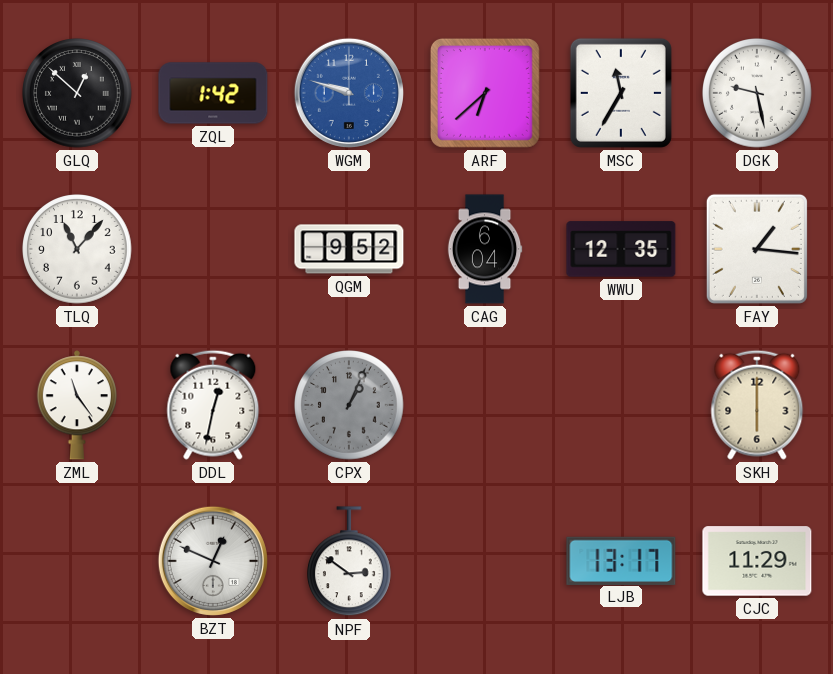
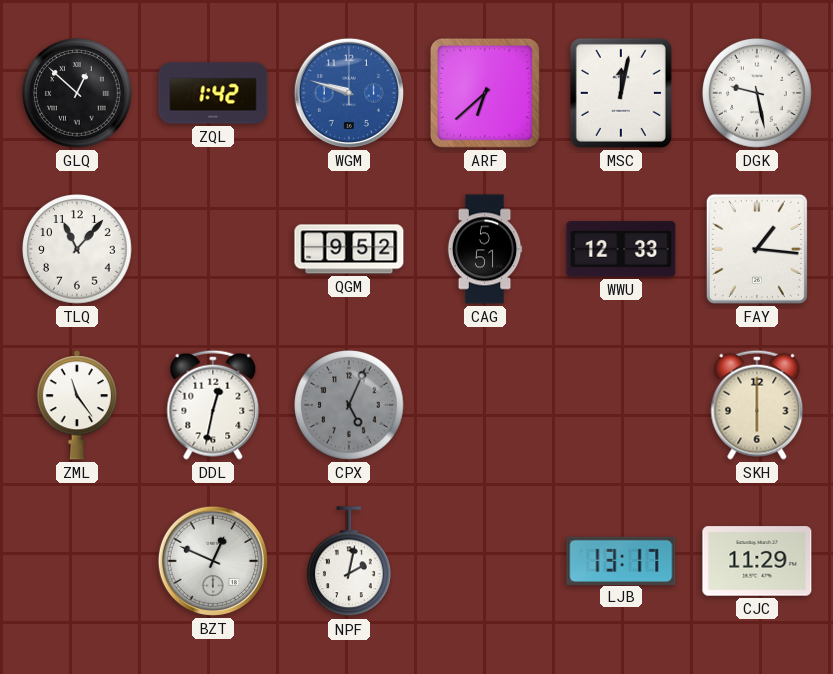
MSC: 11:35 -> 12:02 (621, 93)
CAG: 6:04 -> 5:51 (485, 249)
WWU: 12:35 -> 12:33 (621, 249)
CPX: 1:04 -> 5:04 (349, 405)
NPF: 2:51 -> 2:02 (350, 562)
